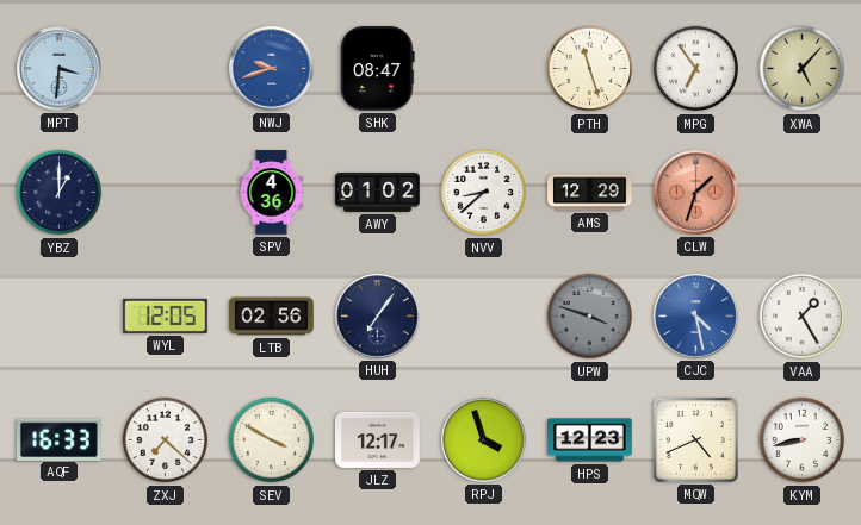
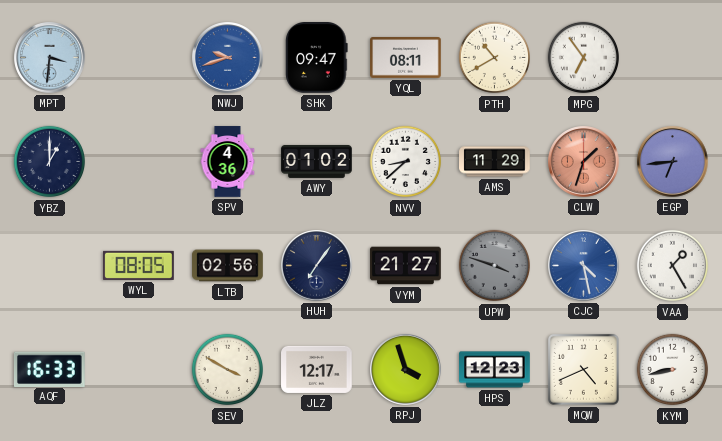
SHK: 08:47 -> 09:47 (317, 58)
YQL: none -> 08:11 (406, 58)
PTH: 11:27 -> 10:40 (495, 58)
XWA: 5:07 -> none (803, 69)
AMS: 12:29 -> 11:29 (495, 162)
EGP: none -> 6:44 (673, 162)
WYL: 12:05 -> 08:05 (139, 265)
VYM: none -> 21:27 (406, 266)
ZXJ: 7:22 -> none (166, 440)
